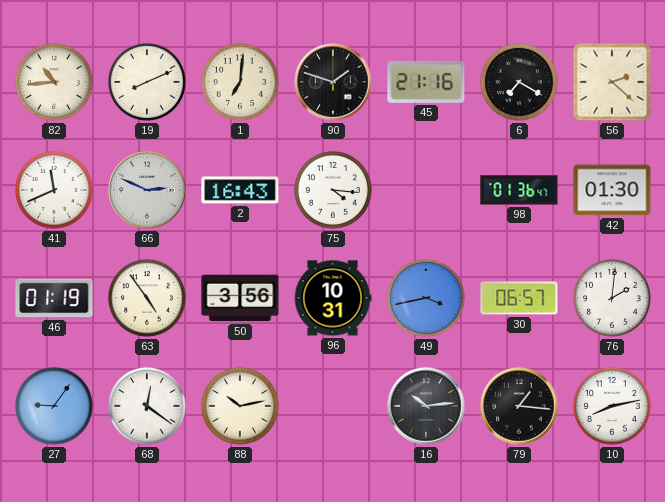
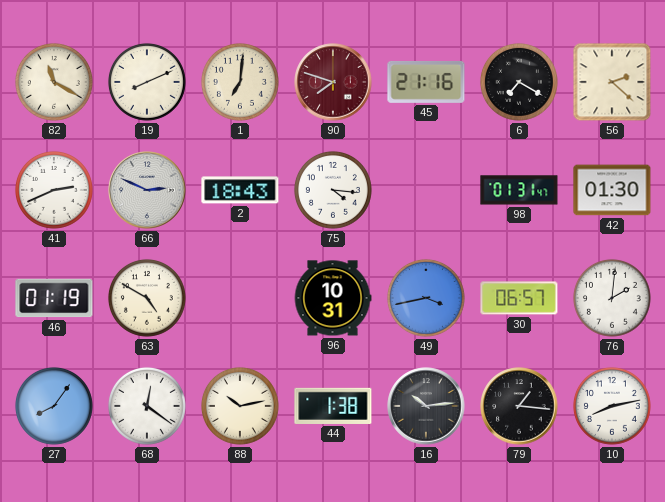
82: 10:44 -> 11:20 (54, 82)
90: 1:48 -> 7:48 (333, 82)
90 dial: black -> burgundy (333, 82)
41: 11:41 -> 2:41 (54, 190)
2: 16:43 -> 18:43 (240, 190)
98: 01:36 -> 01:31 (519, 190)
63: 4:54 -> 4:50 (147, 298)
50: 3:56 -> none (240, 298)
27: 9:06 -> 8:06 (54, 406)
44: none -> 1:38 (333, 406)
